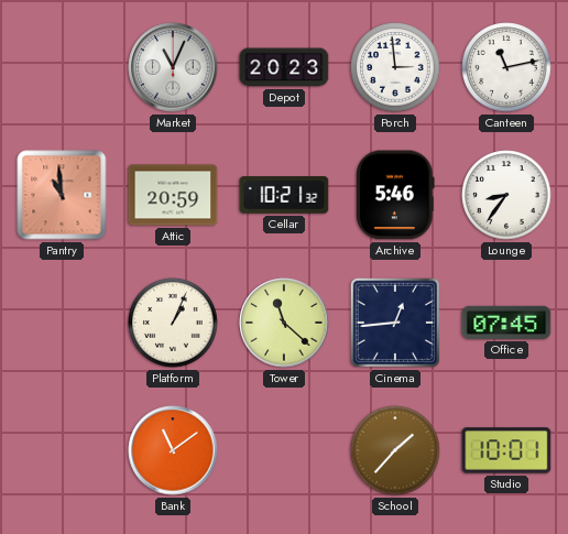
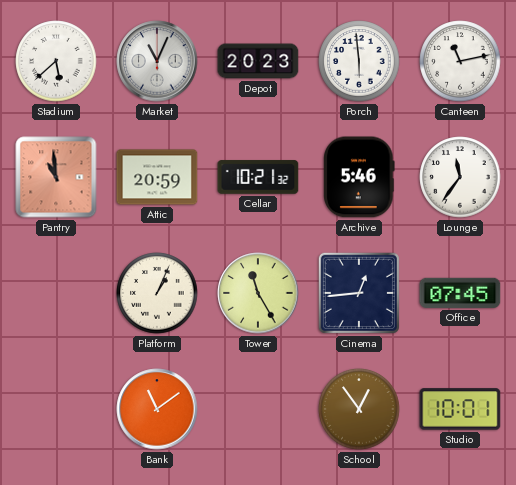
Stadium: none -> 5:38 (56, 61)
Porch: 2:59 -> 5:59 (359, 61)
Lounge: 8:36 -> 11:36 (460, 177)
Tower: 11:22 -> 11:25 (258, 293)
School: 1:37 -> 12:54 (359, 409)
